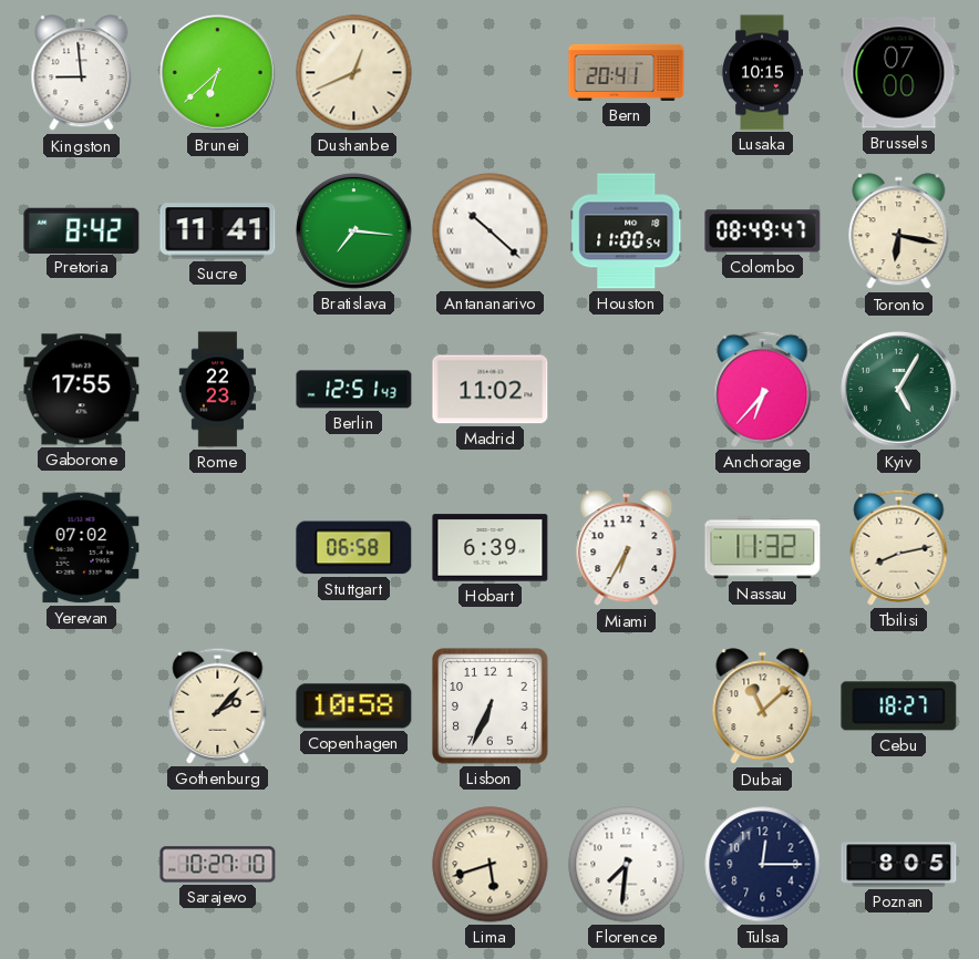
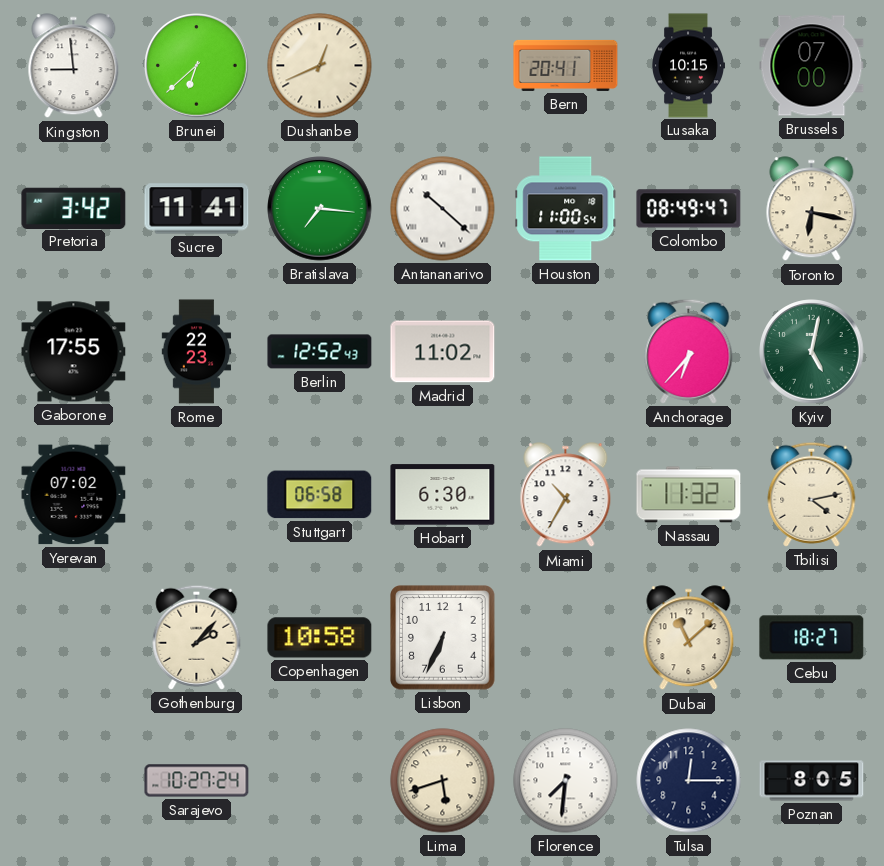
Pretoria: 8:42 -> 3:42 (74, 208)
Berlin: 12:51 -> 12:52 (320, 352)
Kyiv: 5:05 -> 5:02 (812, 352)
Hobart: 6:39 -> 6:30 (443, 495)
Miami: 6:35 -> 10:35 (566, 495)
Tbilisi: 8:13 -> 4:13 (812, 494)
Sarajevo: 10:27:10 -> 10:27:24 (197, 781)
